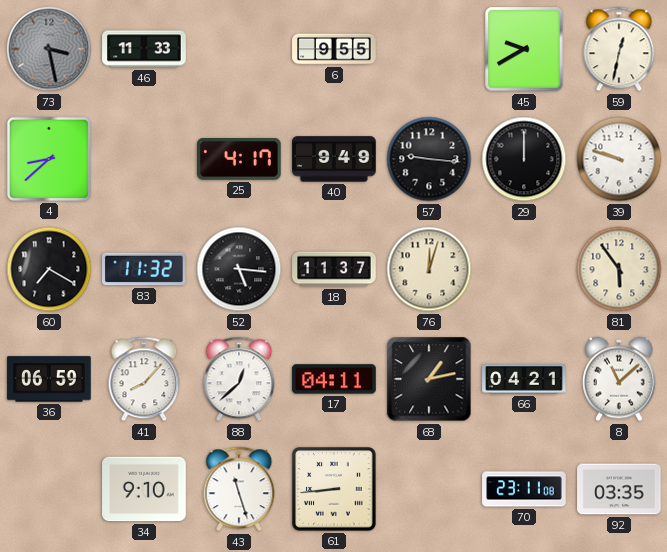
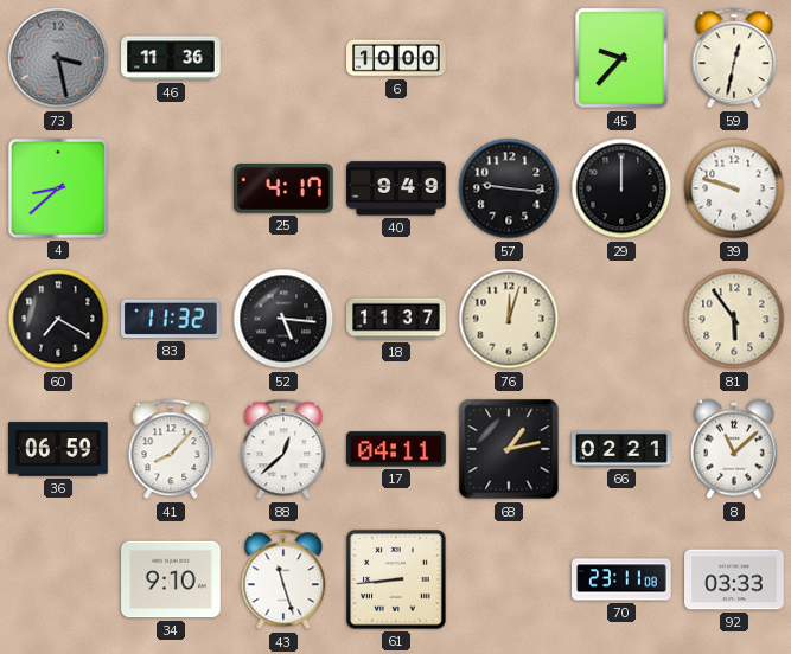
46: 11:33 -> 11:36 (171, 58)
6: 9:55 -> 10:00 (396, 58)
45: 9:40 -> 9:37 (621, 58)
66: 04:21 -> 02:21 (621, 449)
92: 03:35 -> 03:33 (734, 579)
